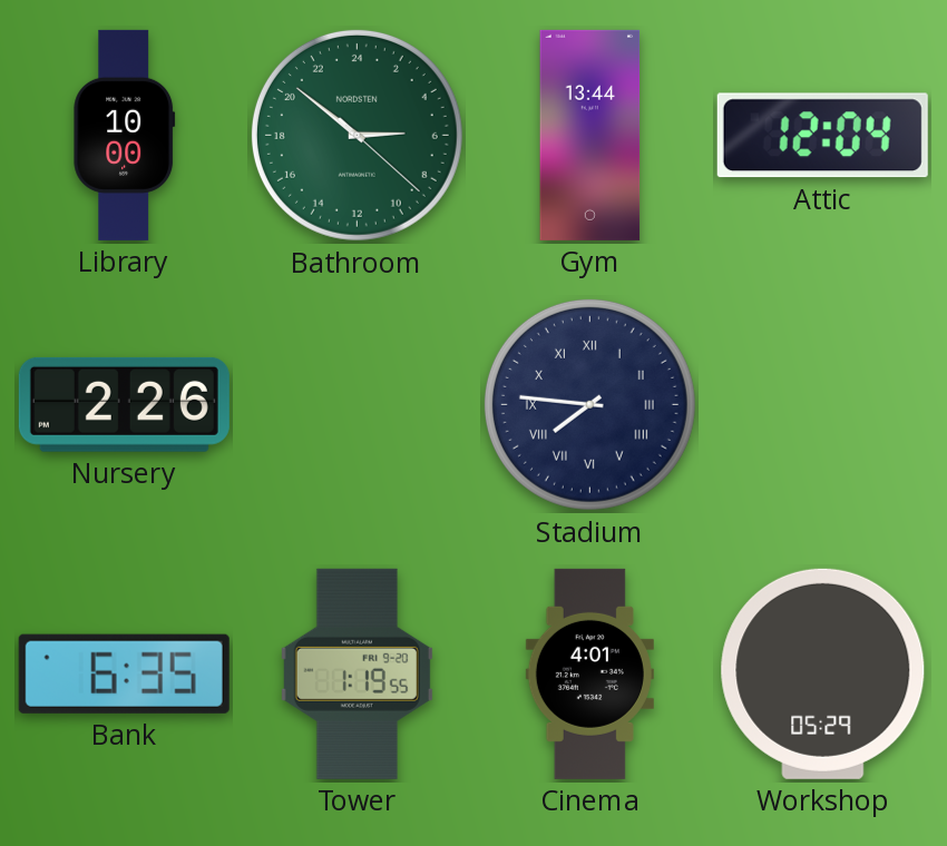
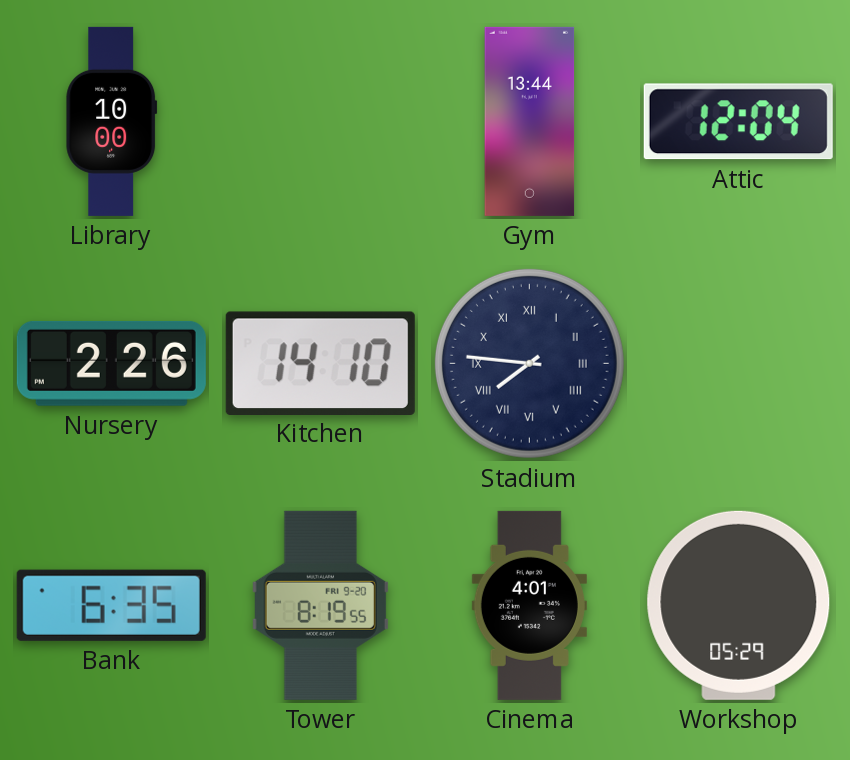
Bathroom: 5:51 -> none (357, 135)
Kitchen: none -> 14:10 (320, 363)
Tower: 1:19 -> 8:19 (320, 605)
